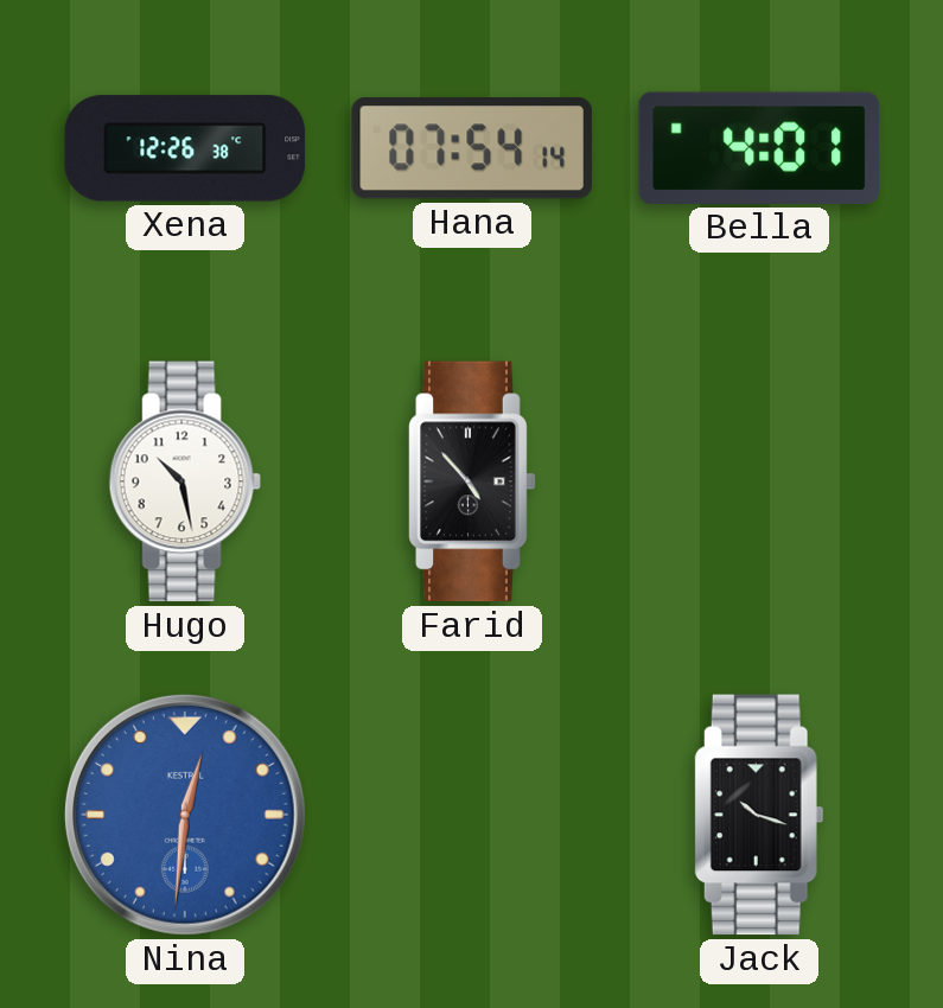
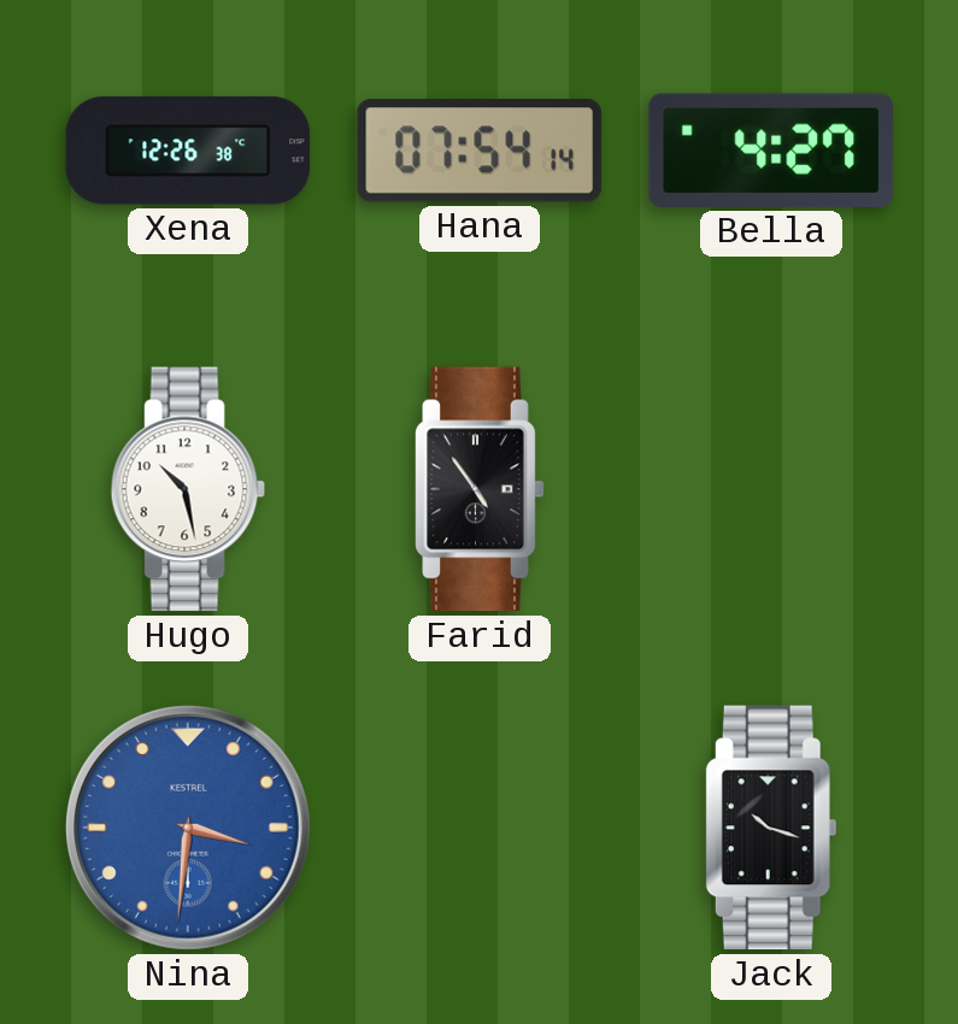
Bella: 4:01 -> 4:27 (770, 151)
Farid: 4:53 -> 4:54 (480, 489)
Nina: 12:31 -> 3:31 (188, 828)
